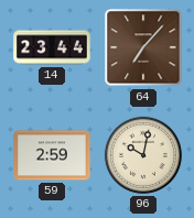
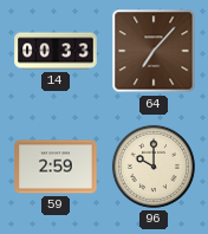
14: 23:44 -> 00:33 (56, 51)
96: 10:02 -> 10:00 (154, 167)
